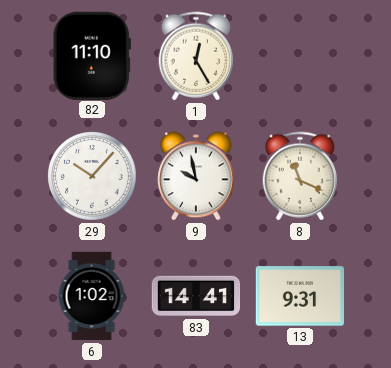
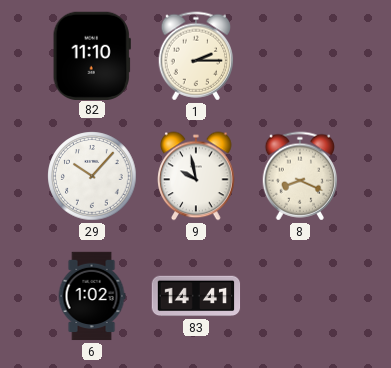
1: 12:25 -> 2:15 (196, 56)
8: 11:19 -> 8:19 (300, 176)
13: 9:31 -> none (300, 296)
